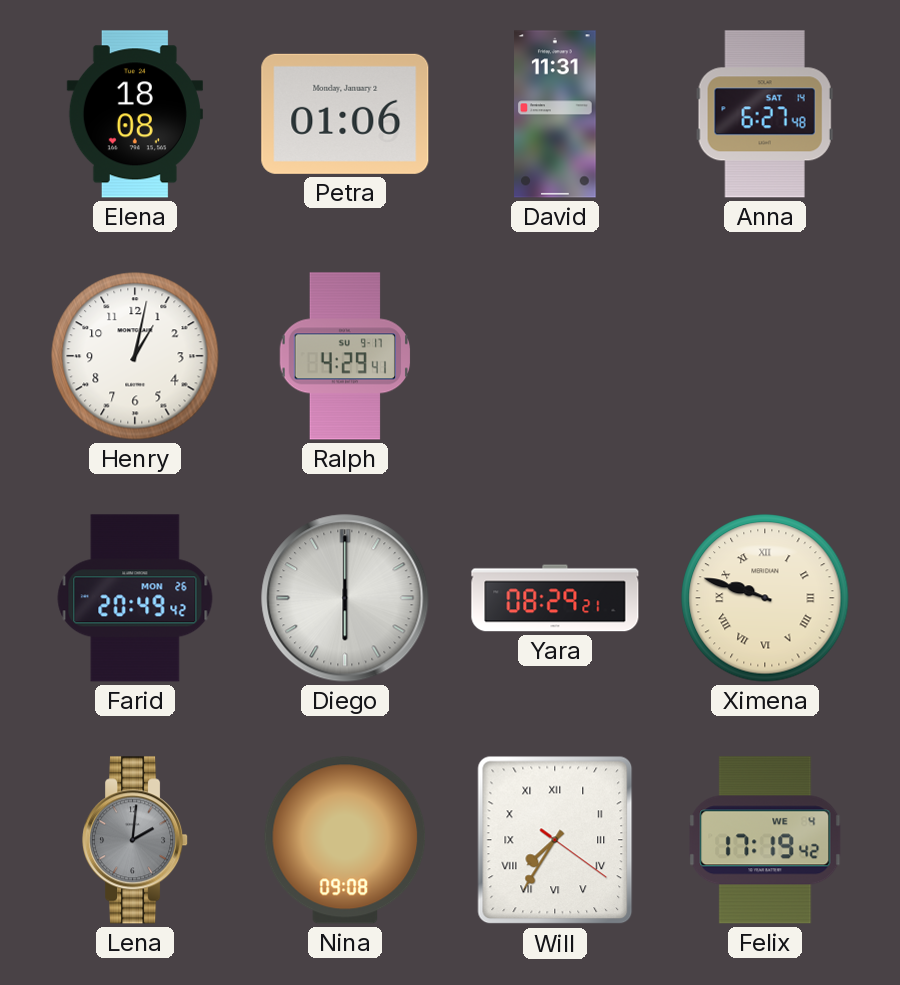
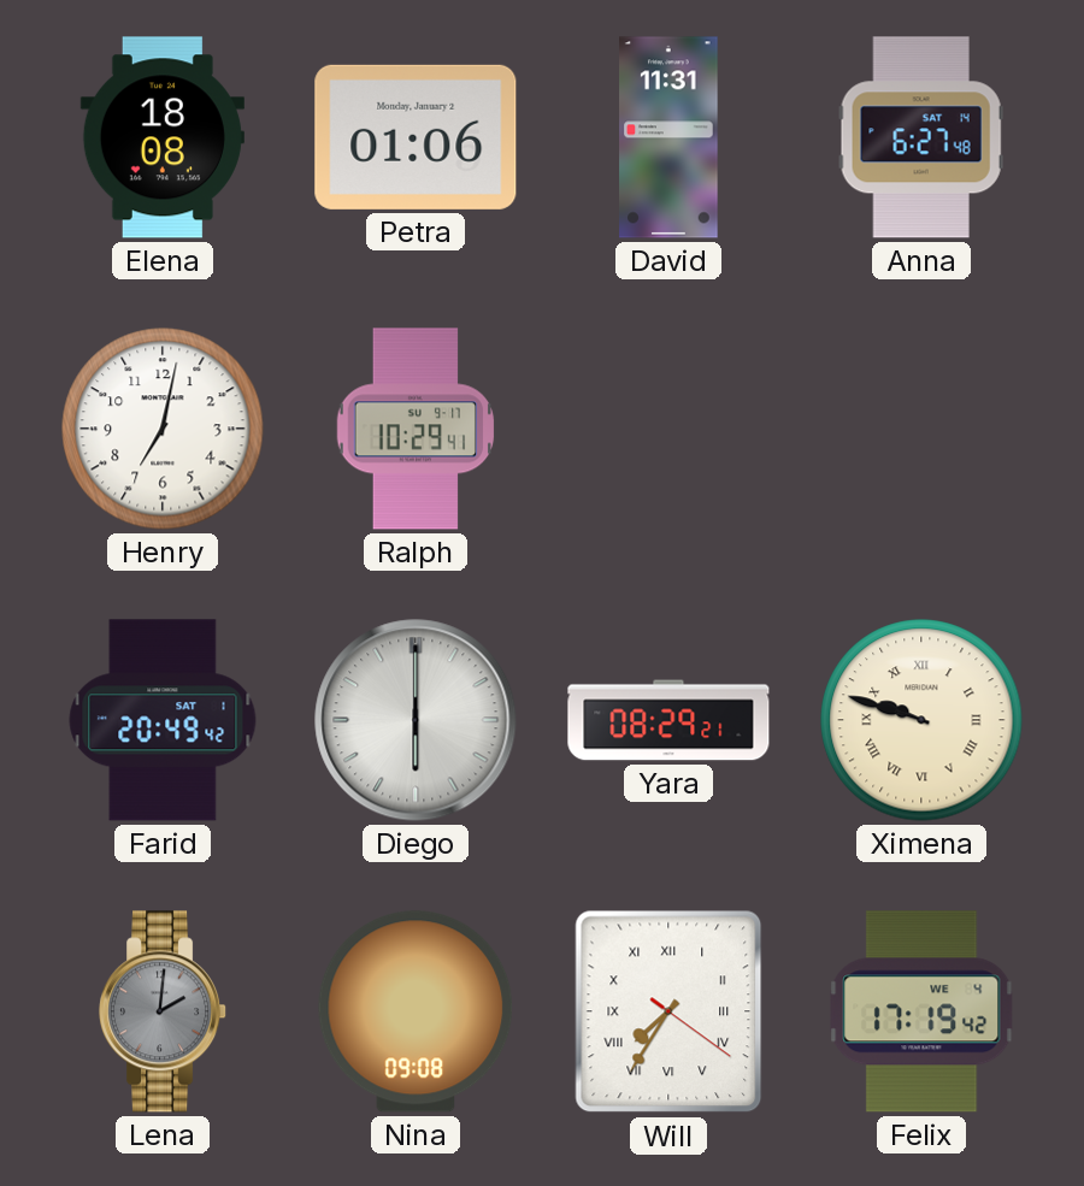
Henry: 1:02 -> 7:02 (163, 429)
Ralph: 4:29 -> 10:29 (416, 429)
Farid date: MON 26 -> SAT 1 (163, 720)
